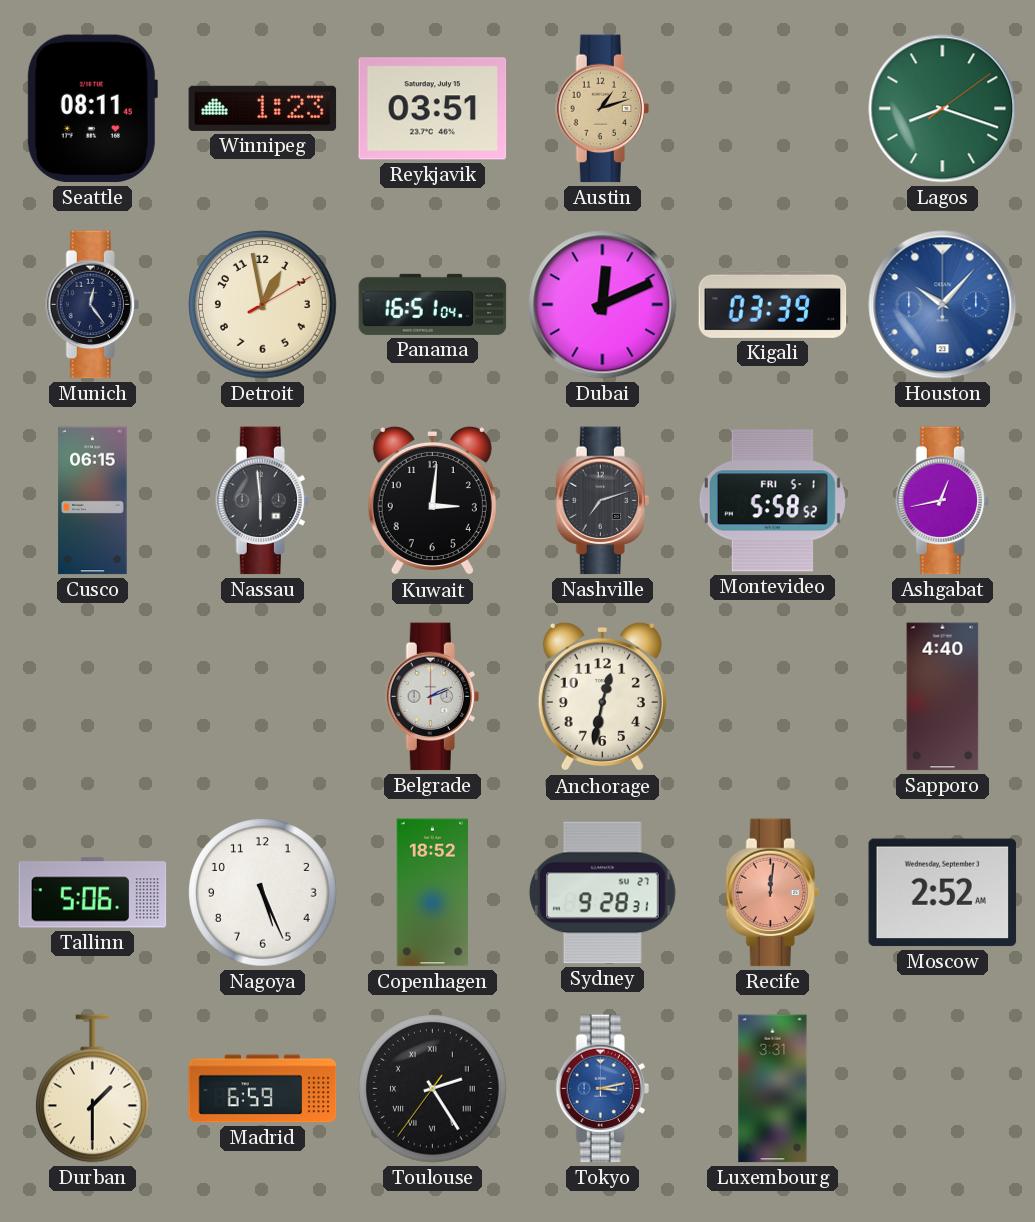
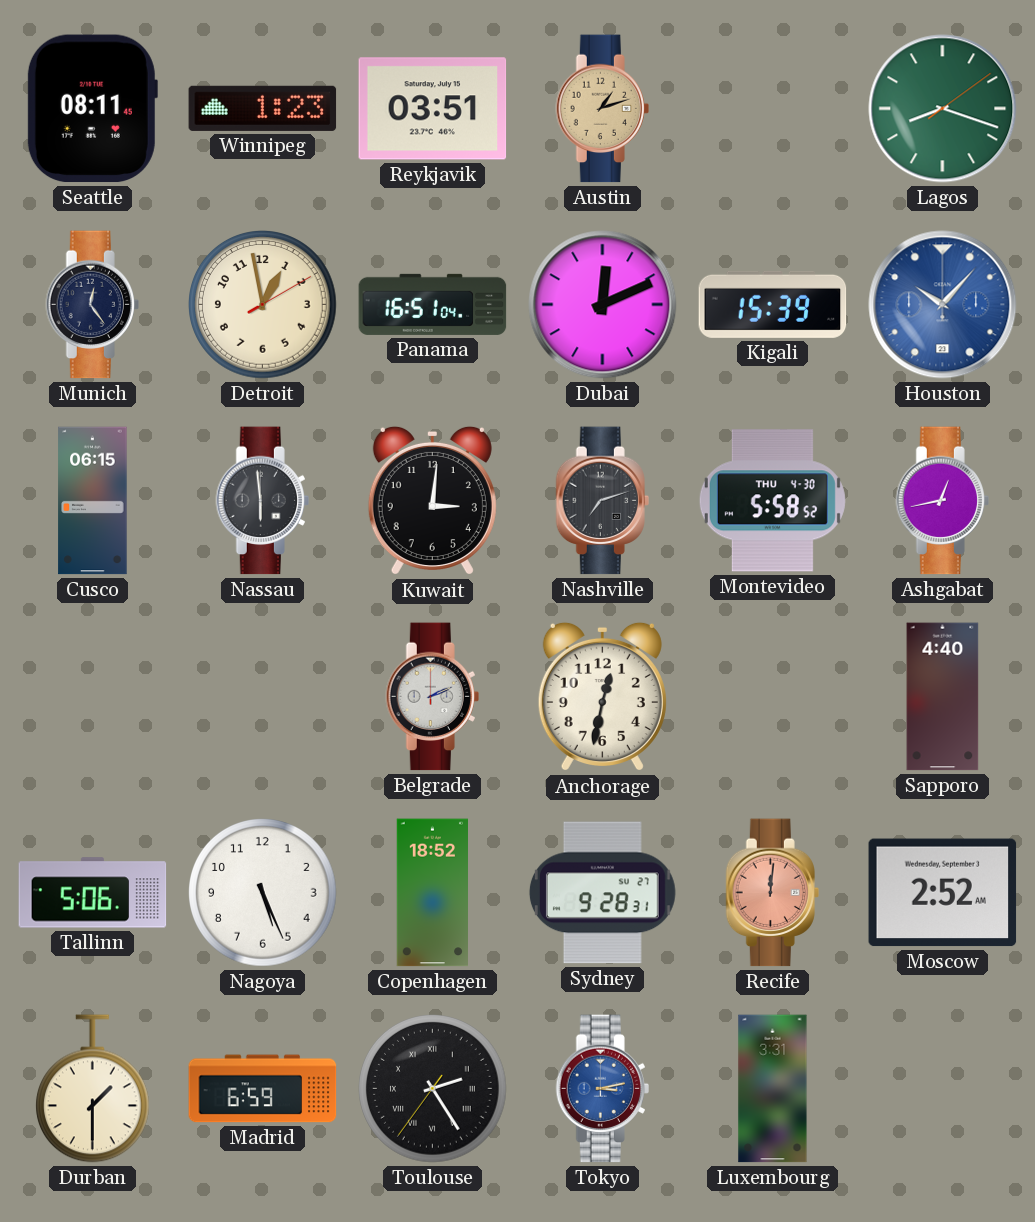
Kigali: 03:39 -> 15:39 (773, 304)
Montevideo date: FRI 5-1 -> THU 4-30 (772, 501)
